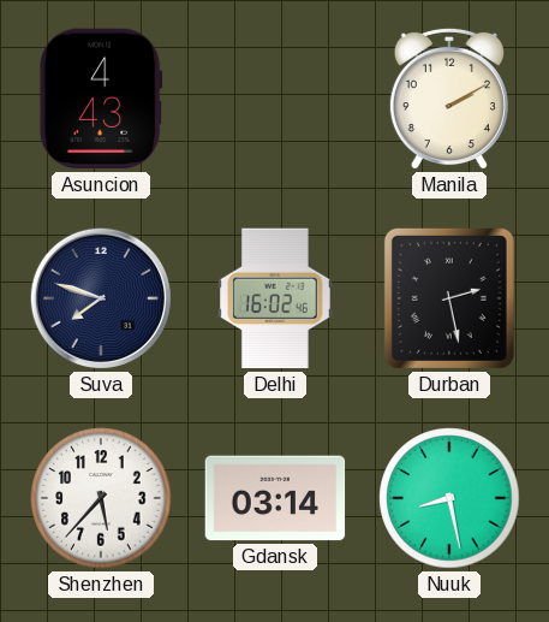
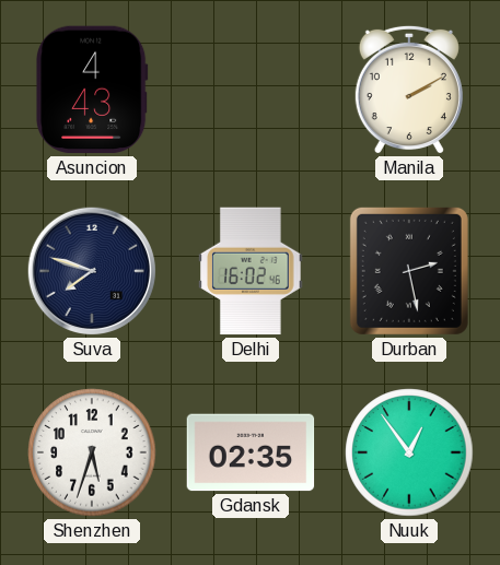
Shenzhen: 5:37 -> 5:33 (92, 452)
Gdansk: 03:14 -> 02:35 (251, 452)
Nuuk: 8:28 -> 12:54 (409, 452)
